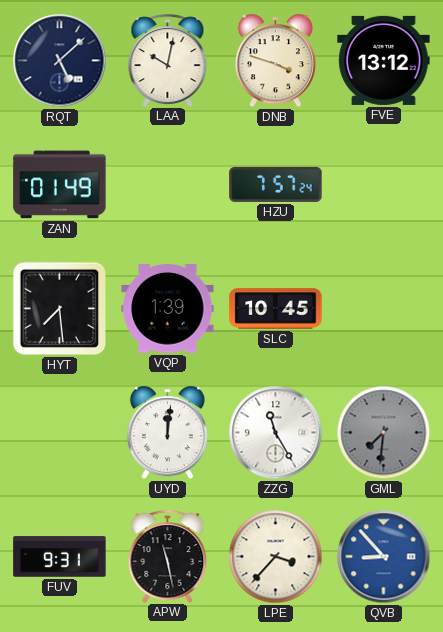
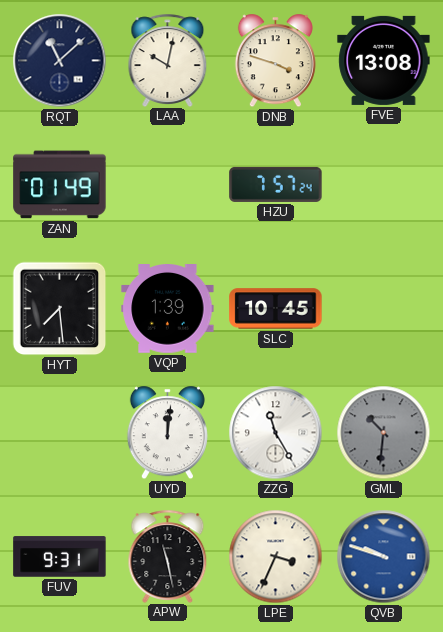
RQT: 5:08 -> 11:08 (60, 61)
FVE: 13:12 -> 13:08 (384, 60)
GML: 7:31 -> 10:31 (384, 433)
LPE: 3:37 -> 3:34 (276, 557)
QVB: 8:53 -> 9:48 (384, 557)
